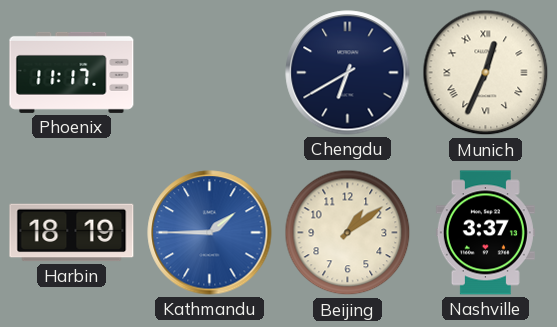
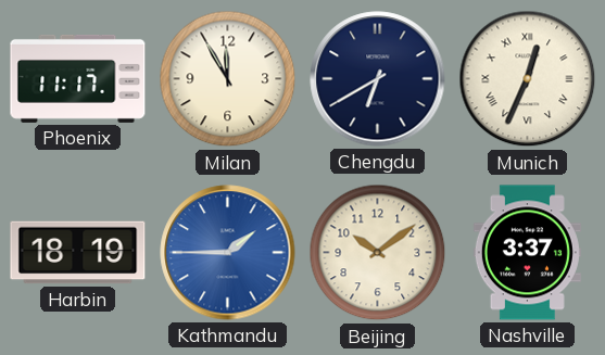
Milan: none -> 11:55 (228, 79)
Beijing: 1:09 -> 10:09 (378, 253)
